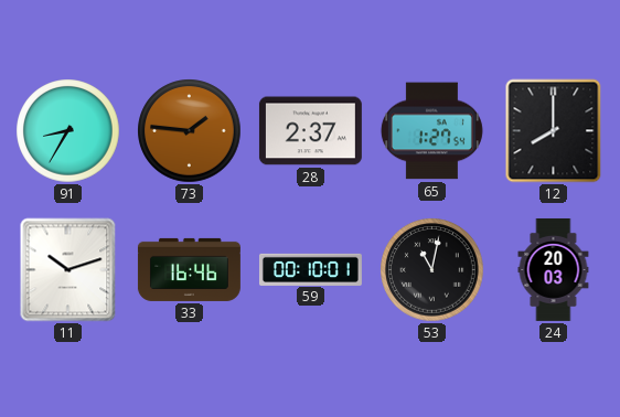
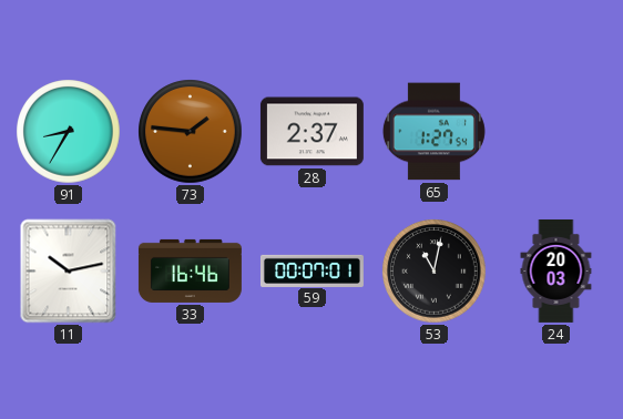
12: 8:00 -> none (554, 131)
11: 10:12 -> 10:13 (69, 272)
59: 00:10 -> 00:07 (311, 270)
